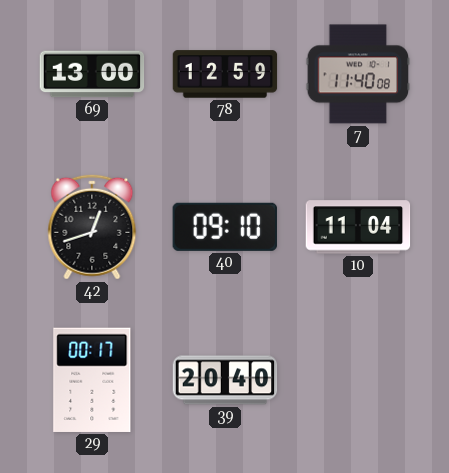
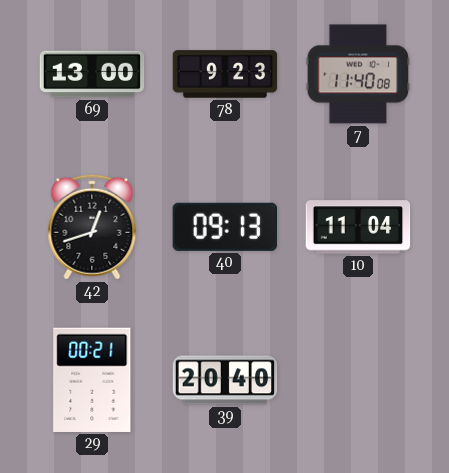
78: 12:59 -> 9:23 (225, 74)
40: 09:10 -> 09:13 (225, 227)
29: 00:17 -> 00:21 (92, 380)
